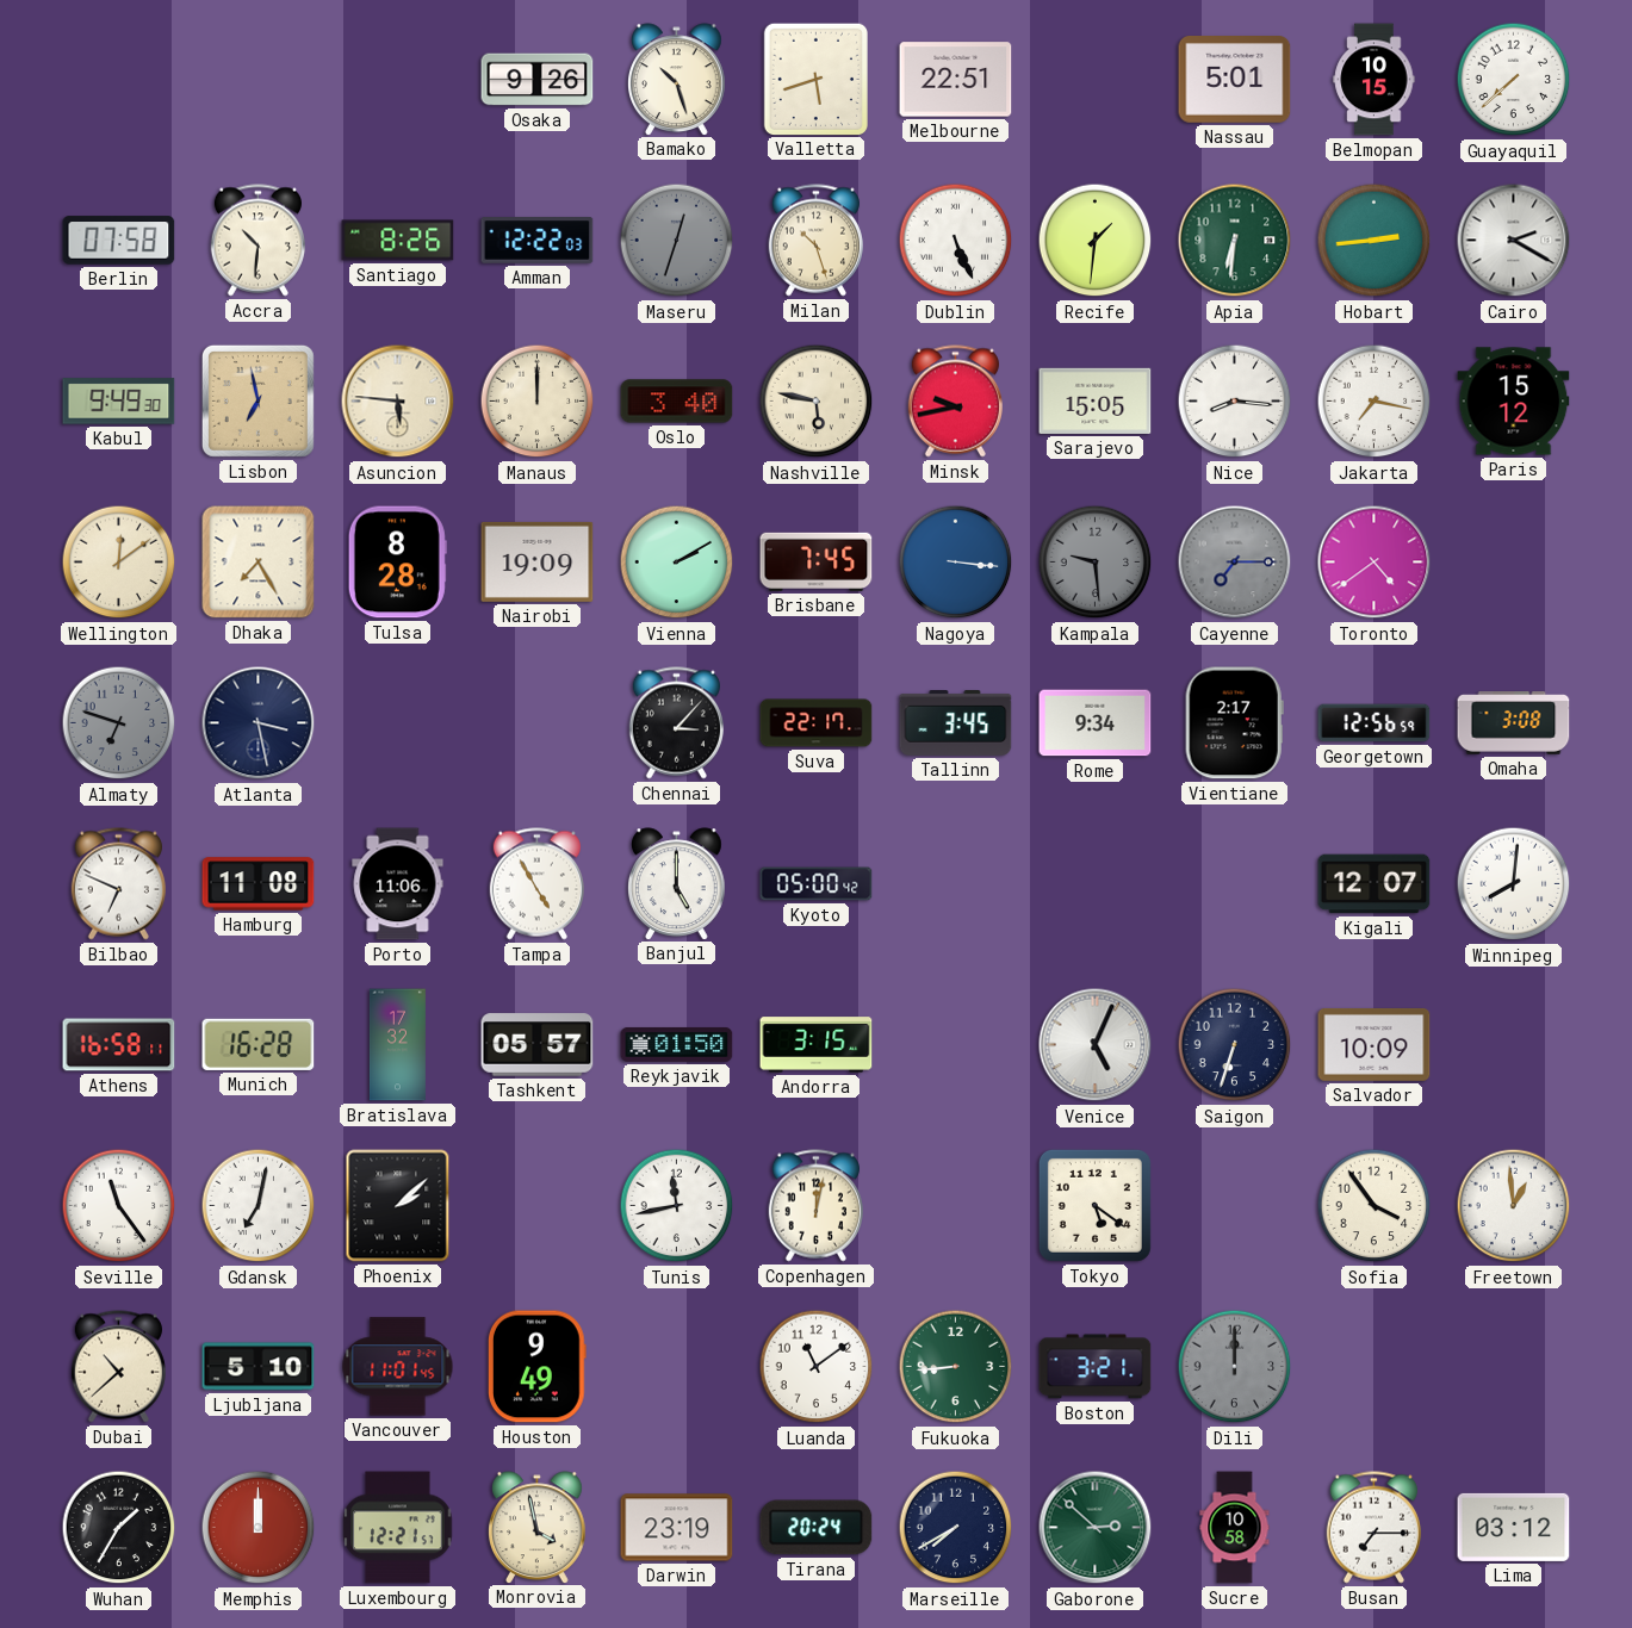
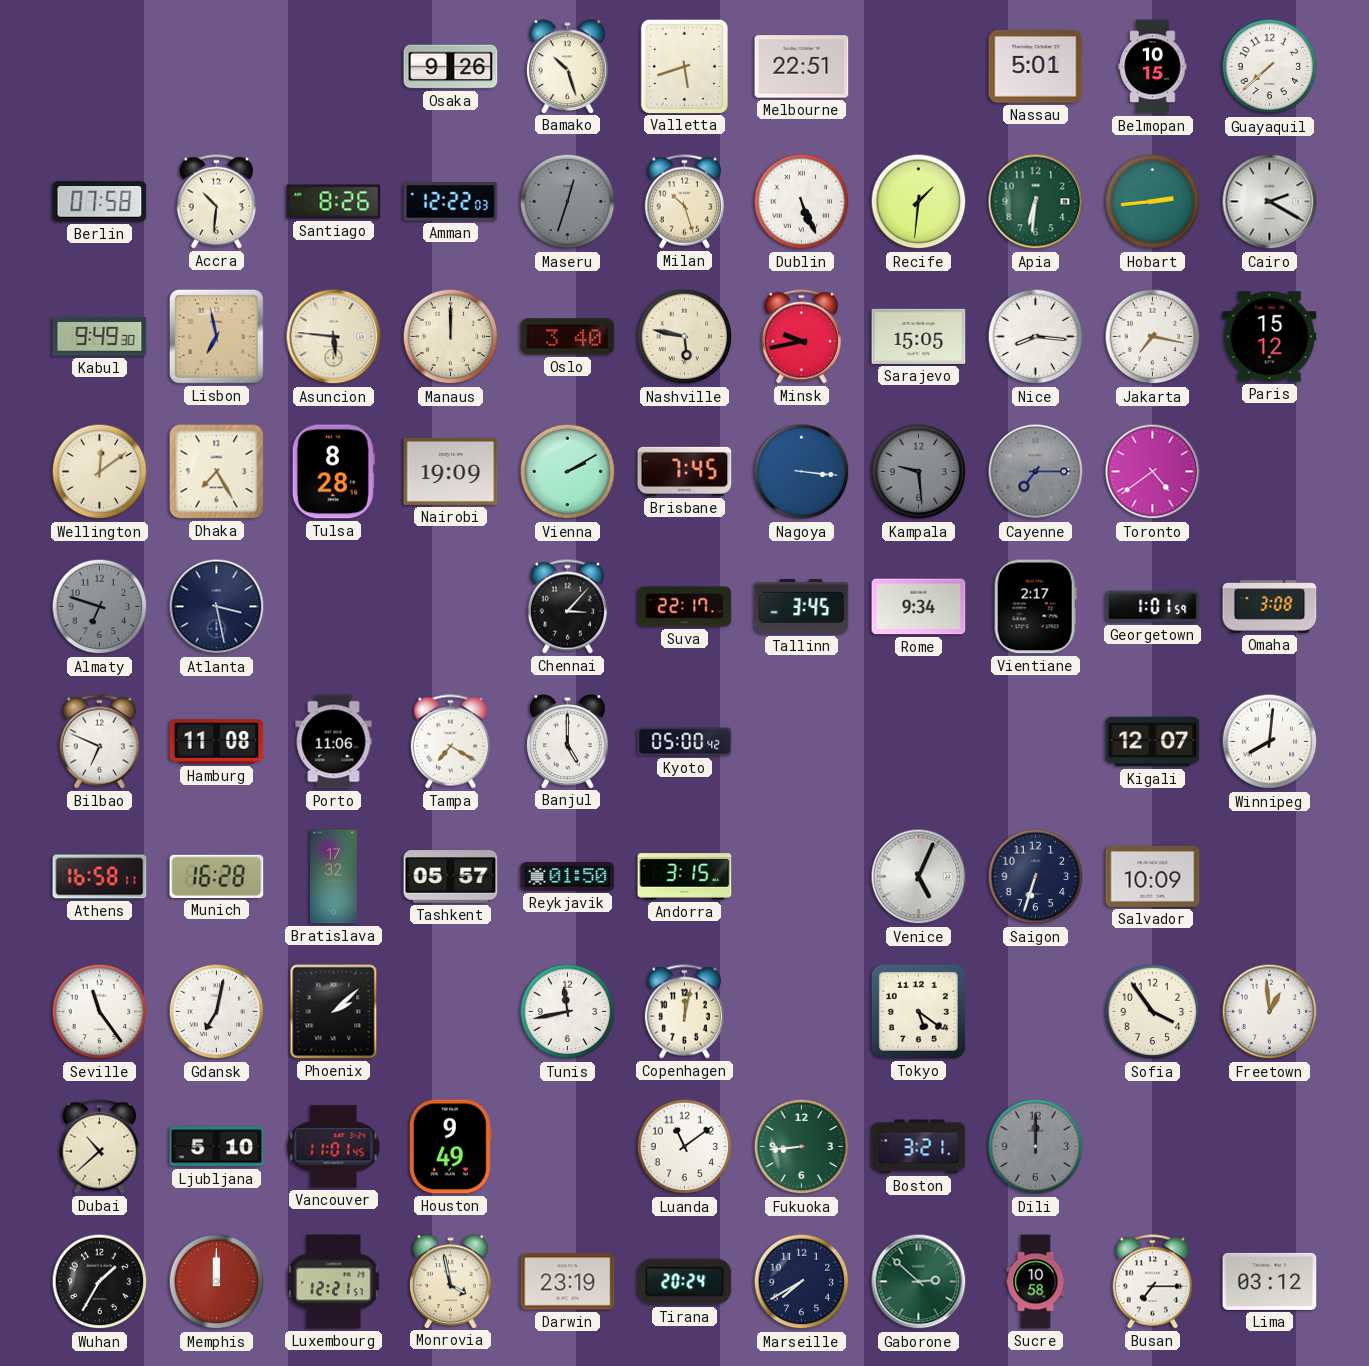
Georgetown: 12:56 -> 1:01 (1153, 607)
Tampa: 4:55 -> 7:20 (450, 742)
